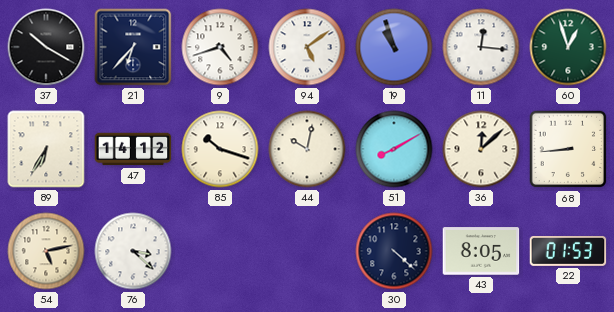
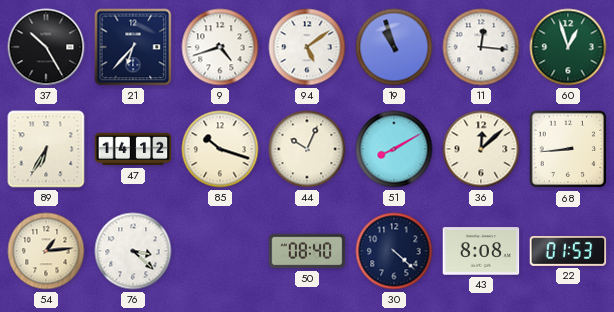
37: 10:20 -> 10:25 (46, 47)
44: 10:02 -> 10:04 (307, 149)
54: 5:13 -> 1:14 (46, 251)
50: none -> 08:40 (307, 251)
43: 8:05 -> 8:08 (481, 251)
